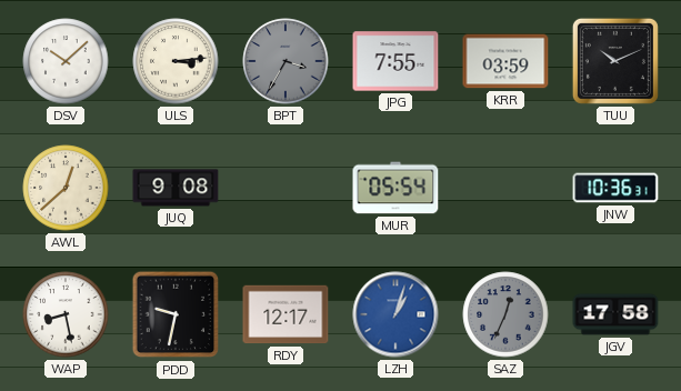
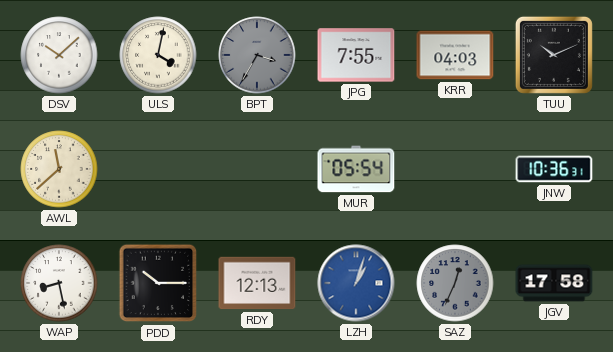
ULS: 3:14 -> 4:02 (158, 55)
KRR: 03:59 -> 04:03 (455, 55)
AWL: 12:38 -> 11:38 (59, 169)
JUQ: 9:08 -> none (176, 188)
PDD: 9:32 -> 10:15 (158, 283)
RDY: 12:17 -> 12:13 (257, 283)
